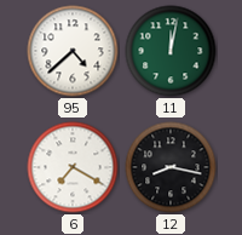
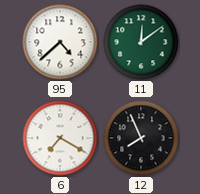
11: 12:02 -> 12:09 (141, 42)
12: 8:17 -> 7:56 (141, 138)
